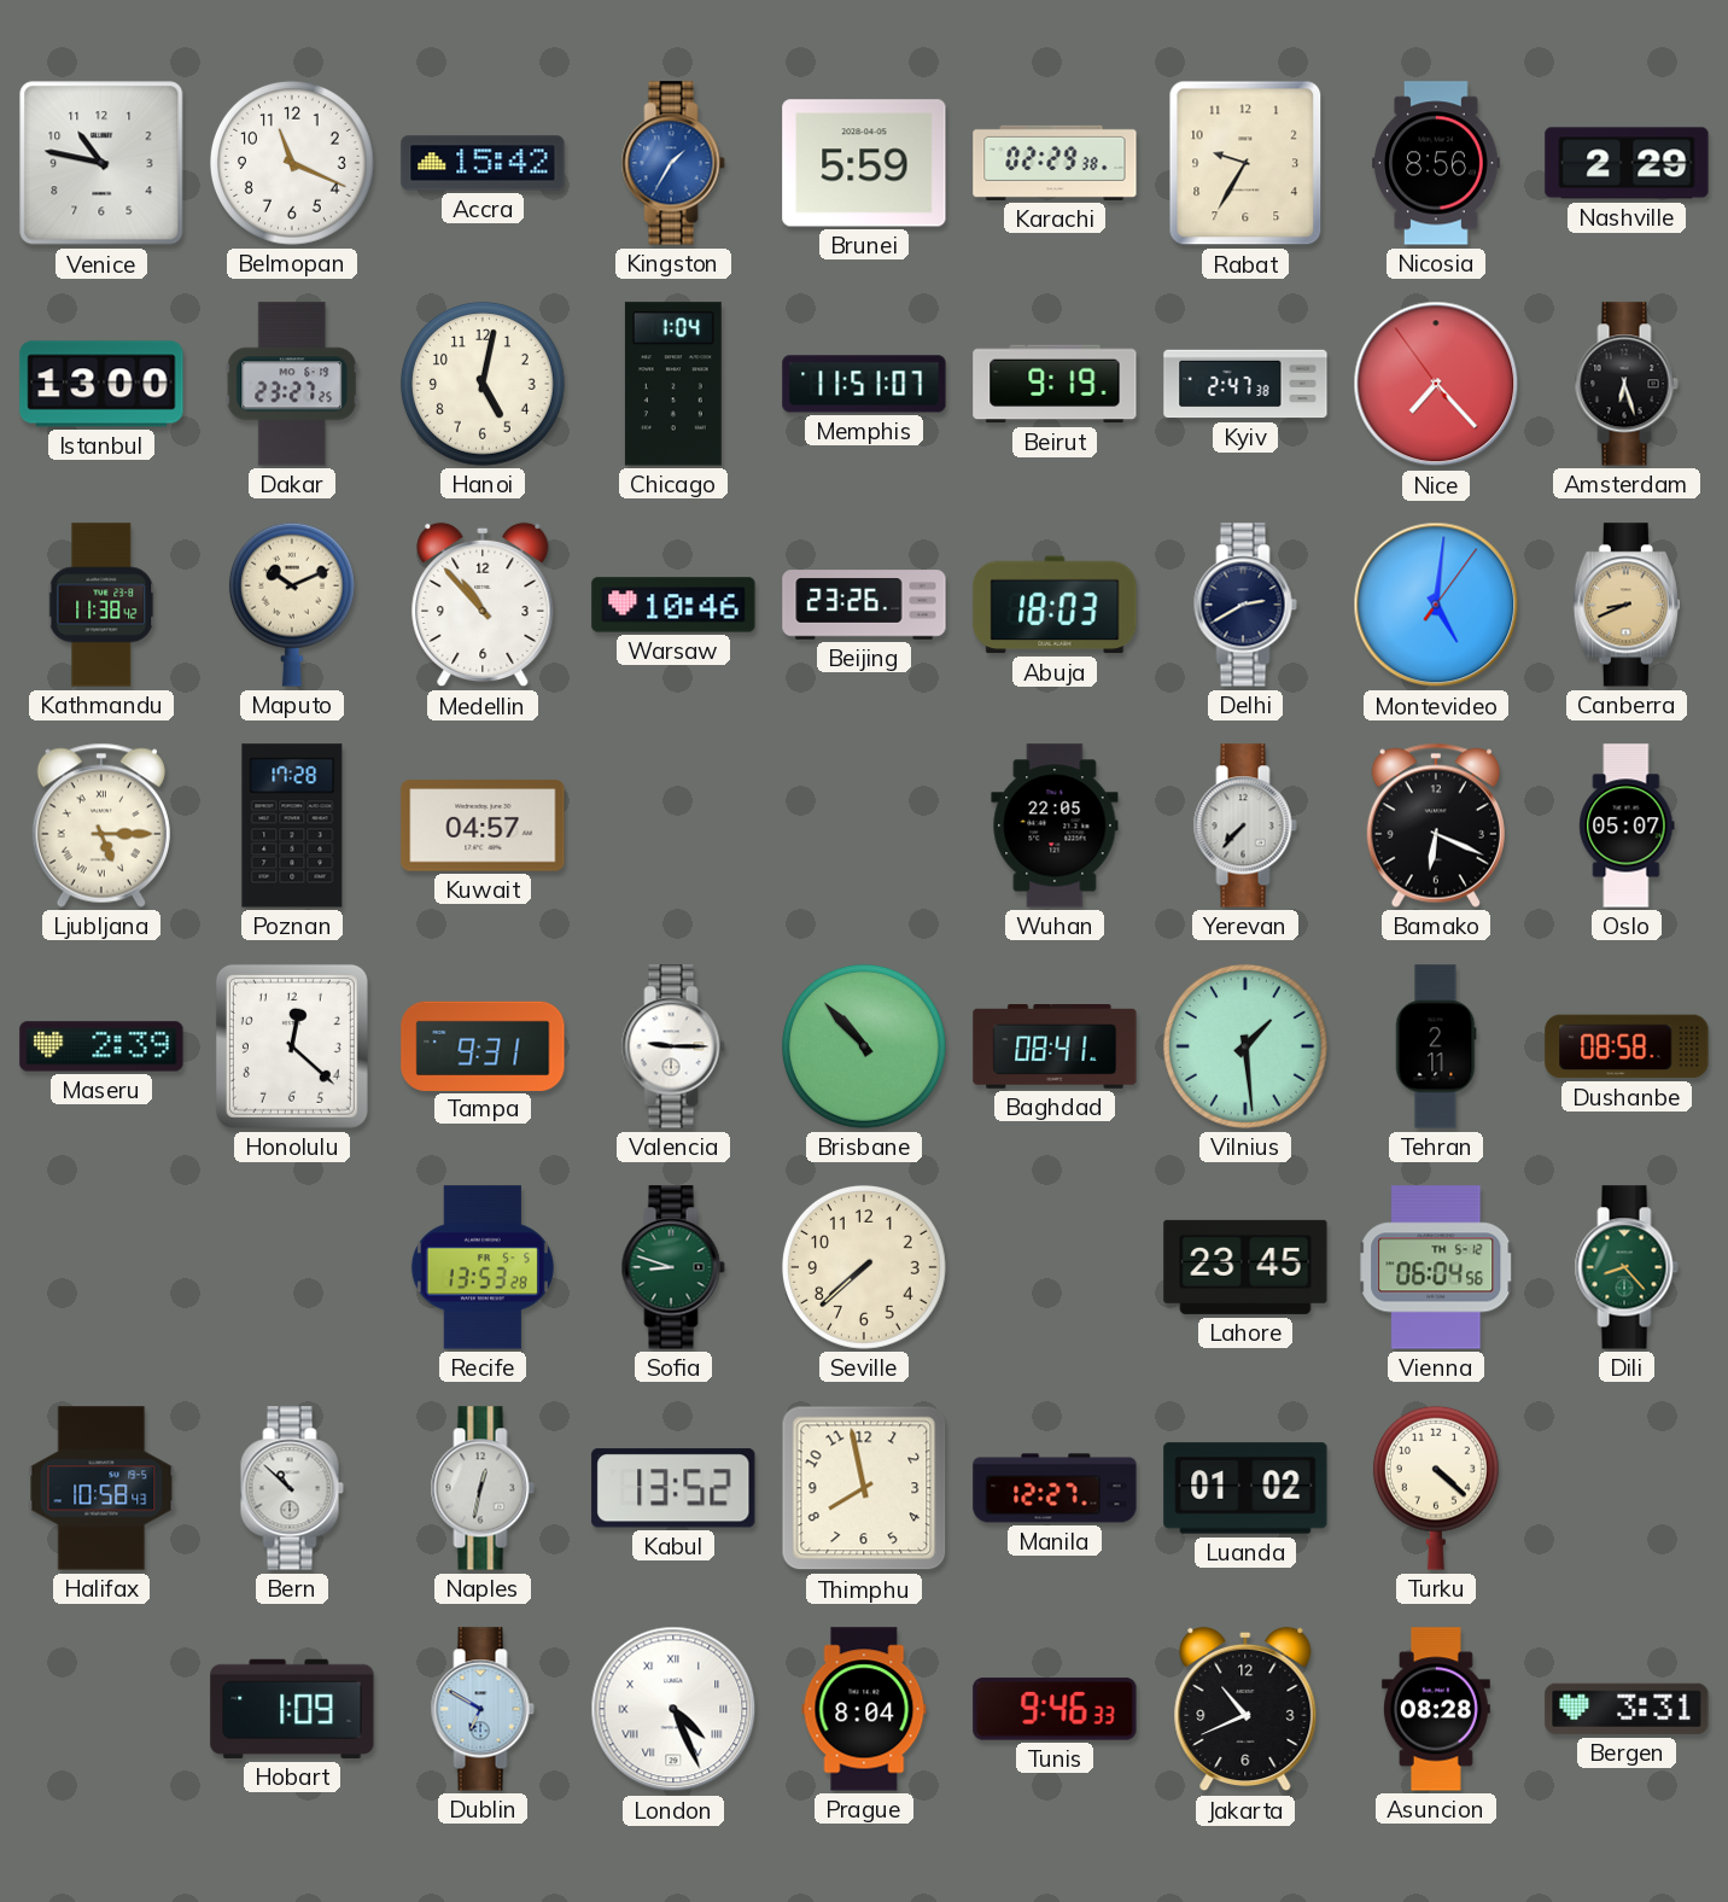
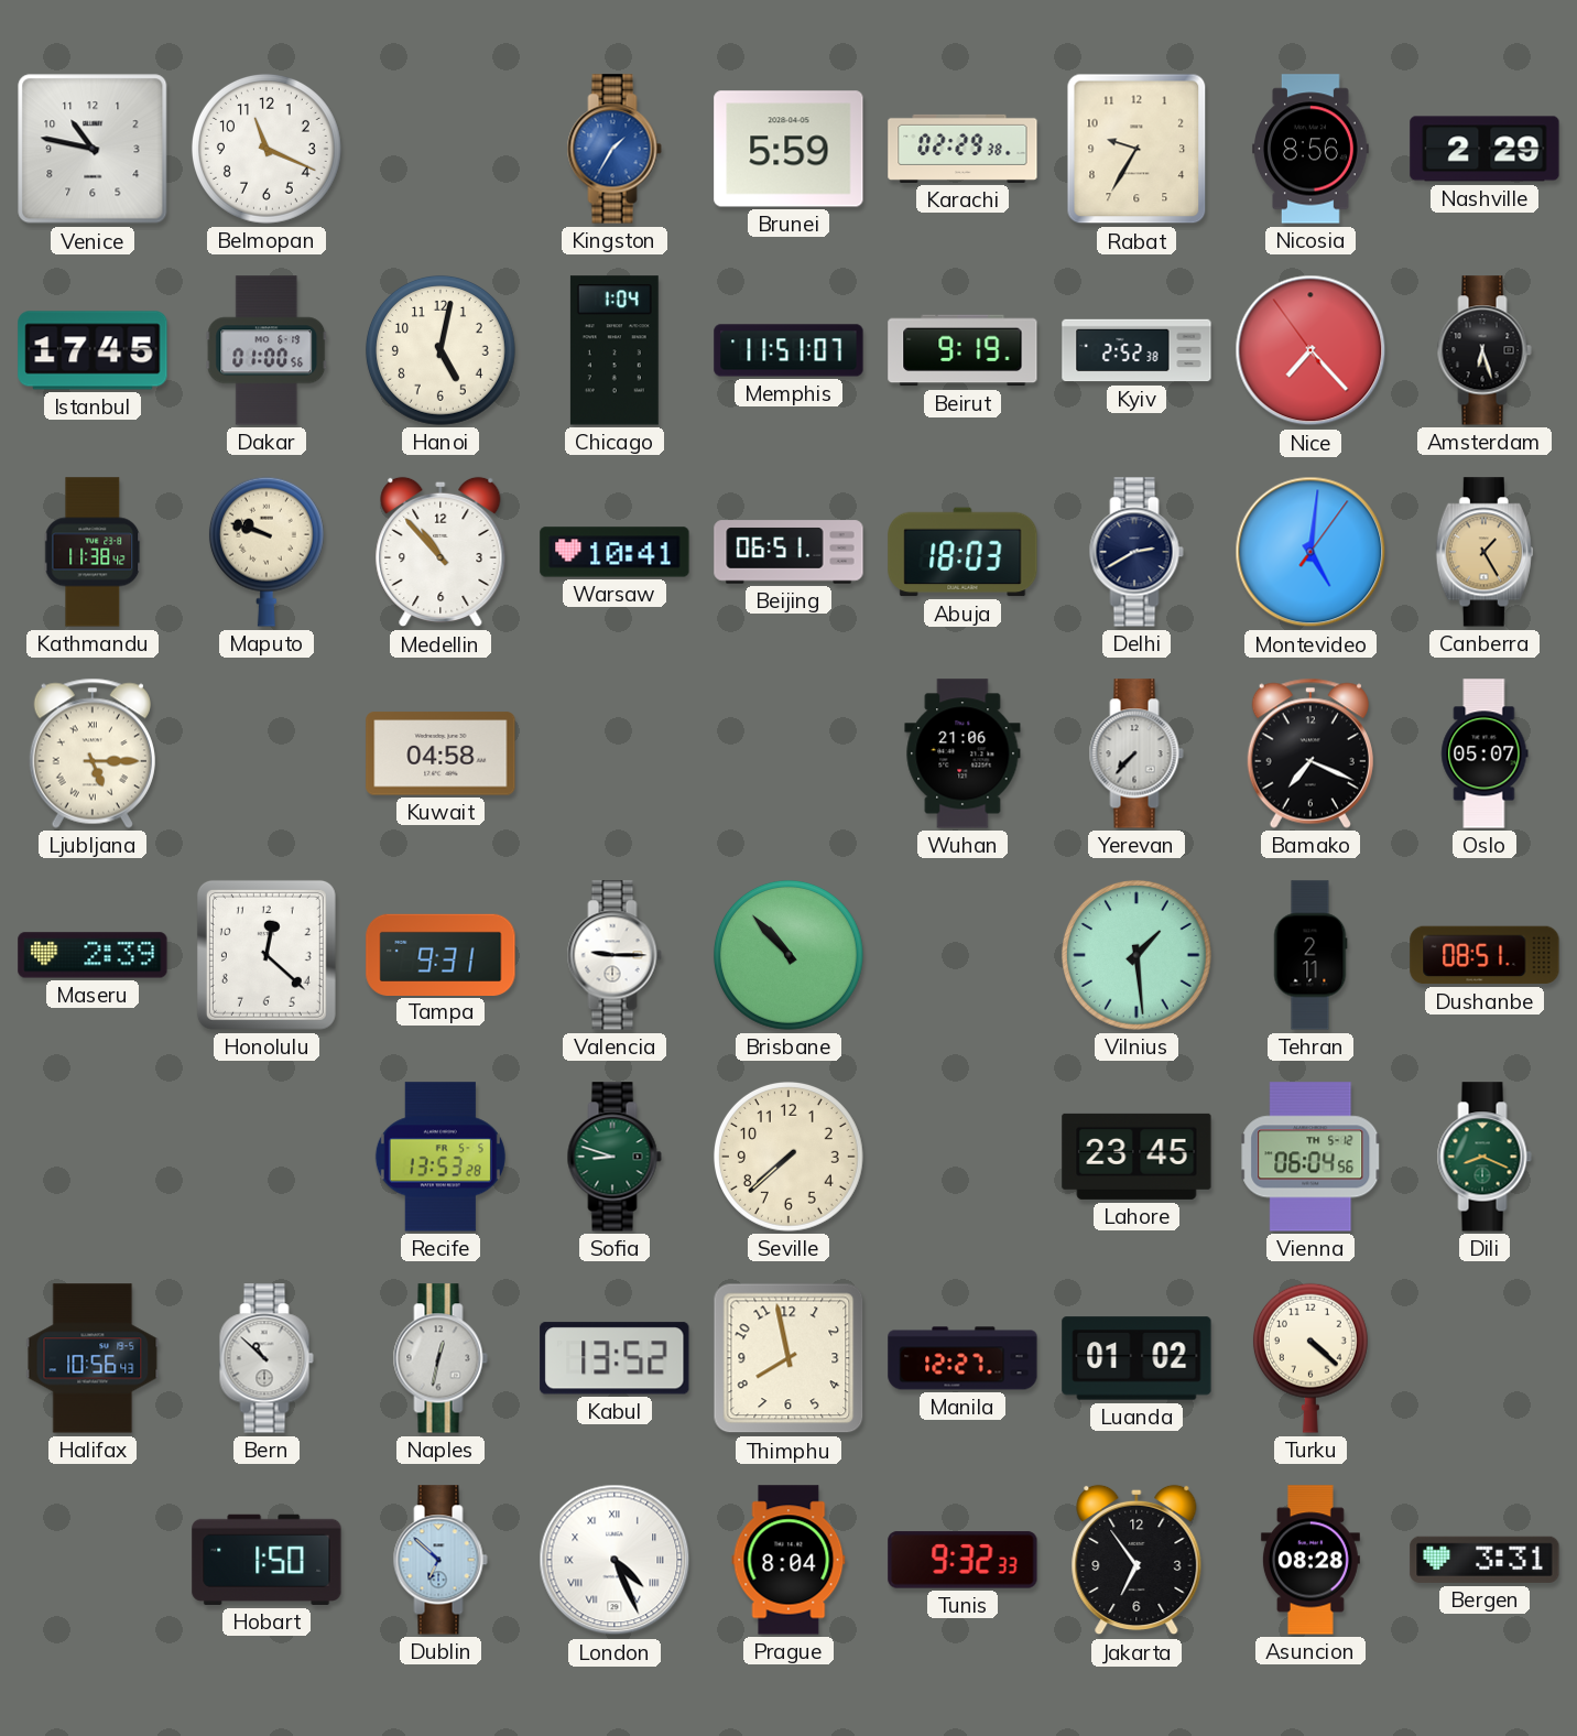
Accra: 15:42 -> none (483, 163)
Istanbul: 13:00 -> 17:45 (93, 350)
Dakar: 23:27 -> 01:00 (267, 350)
Kyiv: 2:47 -> 2:52 (1136, 350)
Maputo: 10:11 -> 9:48 (267, 552)
Warsaw: 10:46 -> 10:41 (615, 552)
Beijing: 23:26 -> 06:51 (788, 552)
Canberra: 8:41 -> 1:25 (1484, 552)
Poznan: 17:28 -> none (292, 825)
Kuwait: 04:57 -> 04:58 (441, 753)
Wuhan: 22:05 -> 21:06 (962, 753)
Bamako: 6:19 -> 7:19 (1310, 753)
Baghdad: 08:41 -> none (1055, 1048)
Dushanbe: 08:58 -> 08:51 (1484, 955)
Dili: 8:23 -> 8:19 (1484, 1157)
Halifax: 10:58 -> 10:56 (93, 1358)
Hobart: 1:09 -> 1:50 (267, 1560)
Dublin: 6:50 -> 6:52 (441, 1560)
Tunis: 9:46 -> 9:32 (962, 1560)
Jakarta: 10:41 -> 6:54 (1136, 1560)
